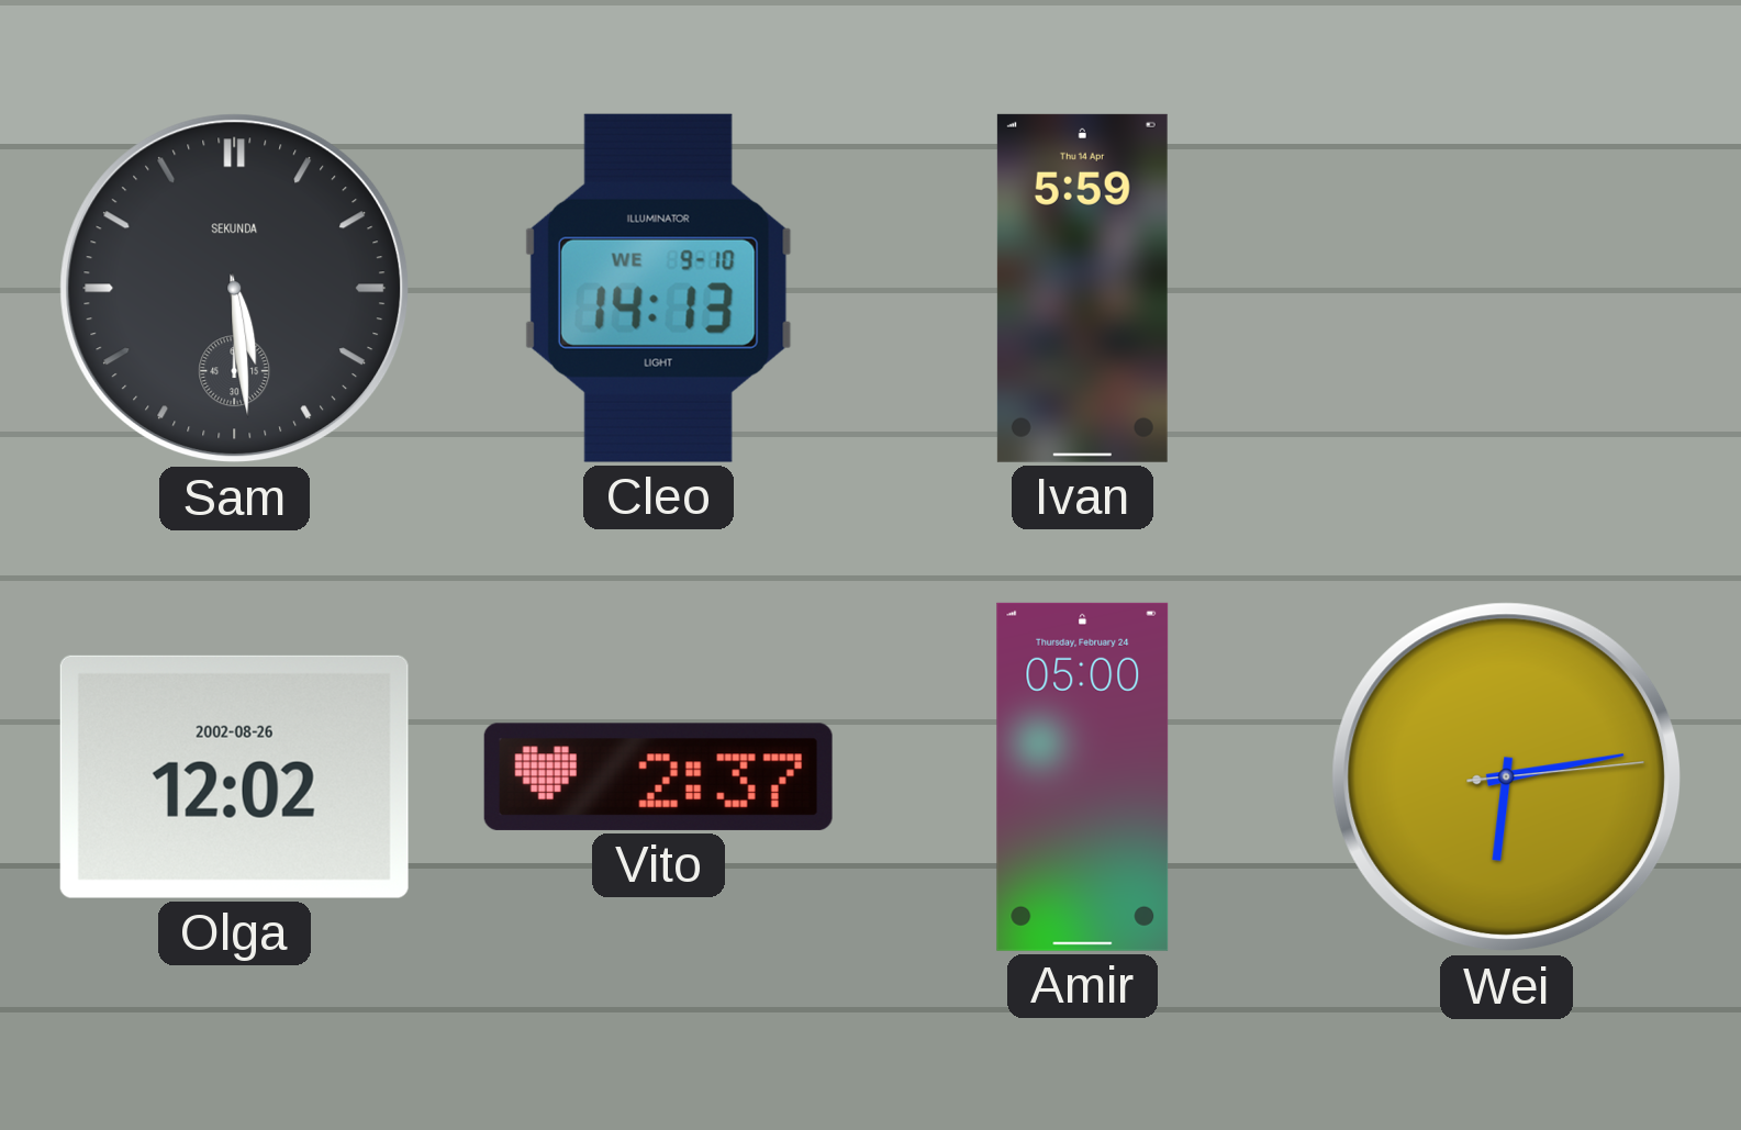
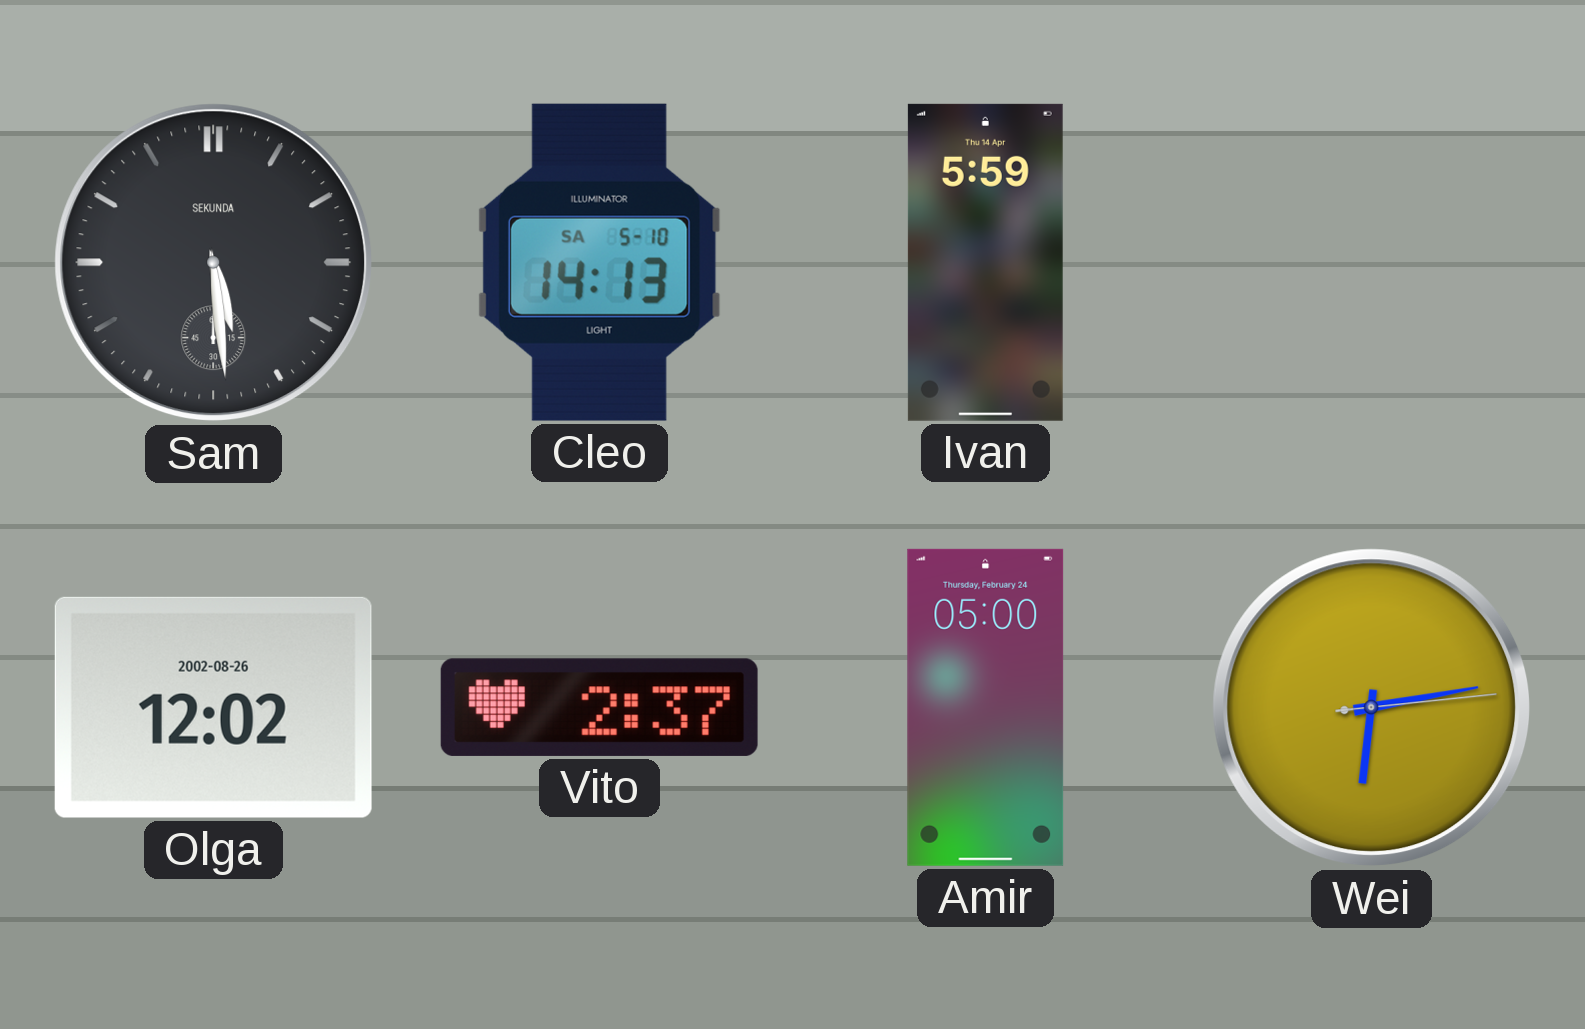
Cleo date: WE 9-10 -> SA 5-10 (599, 262)
